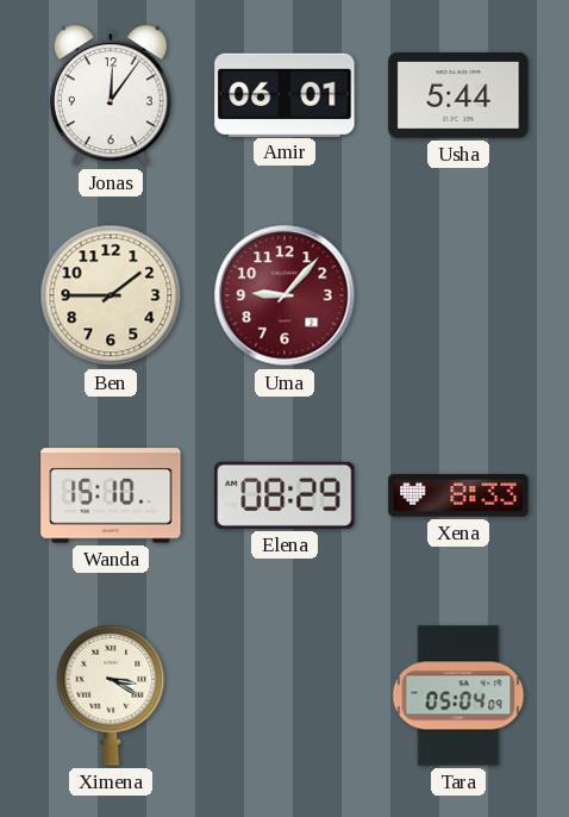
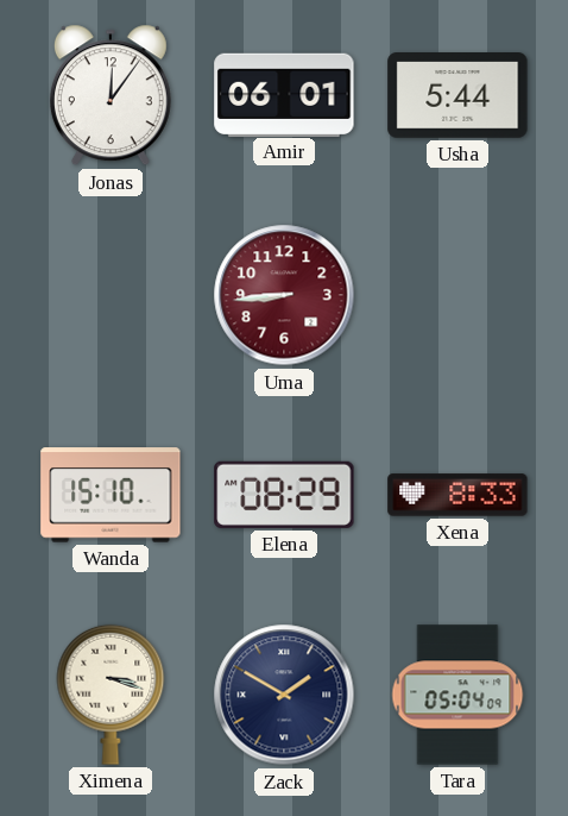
Ben: 1:45 -> none (111, 295)
Uma: 9:07 -> 8:44 (284, 295)
Ximena: 3:20 -> 3:18 (111, 695)
Zack: none -> 1:50 (284, 695)
